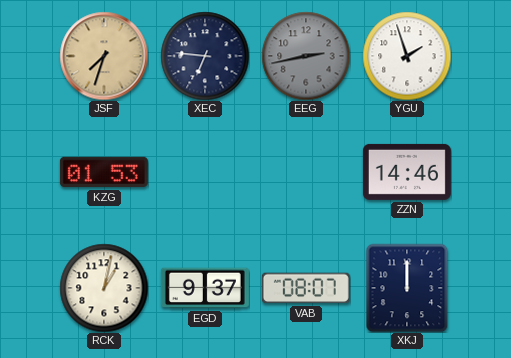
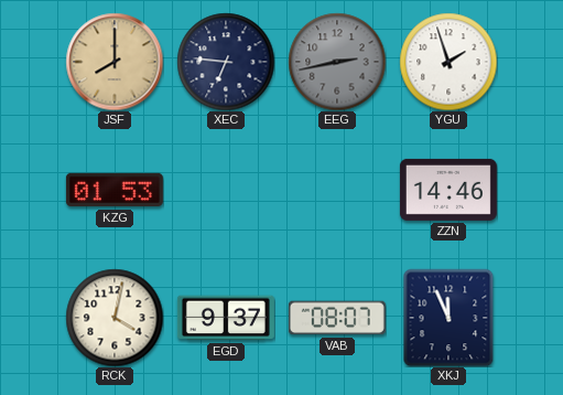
JSF: 7:33 -> 8:00 (115, 62)
RCK: 1:02 -> 4:02 (115, 318)
XKJ: 12:00 -> 11:56 (448, 318)
